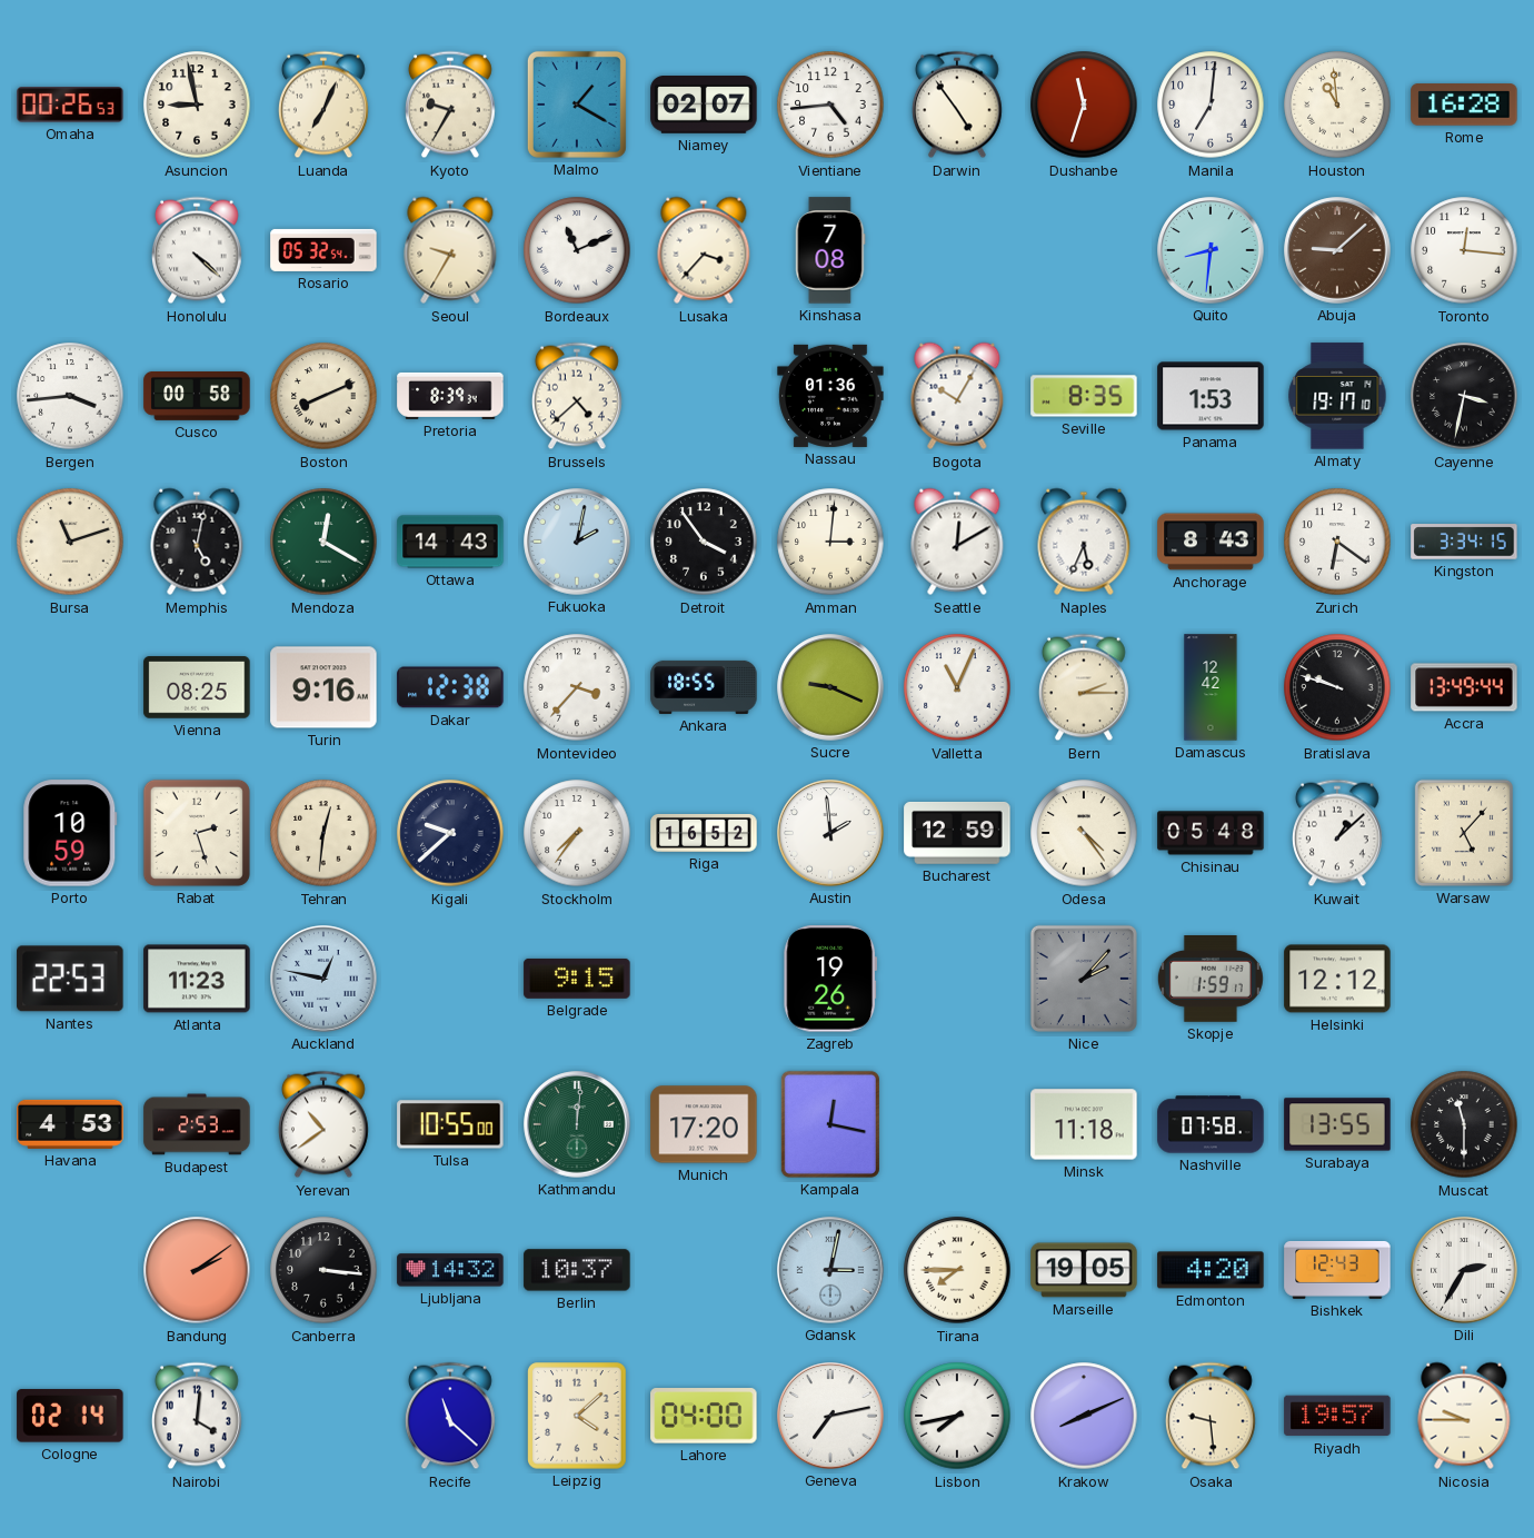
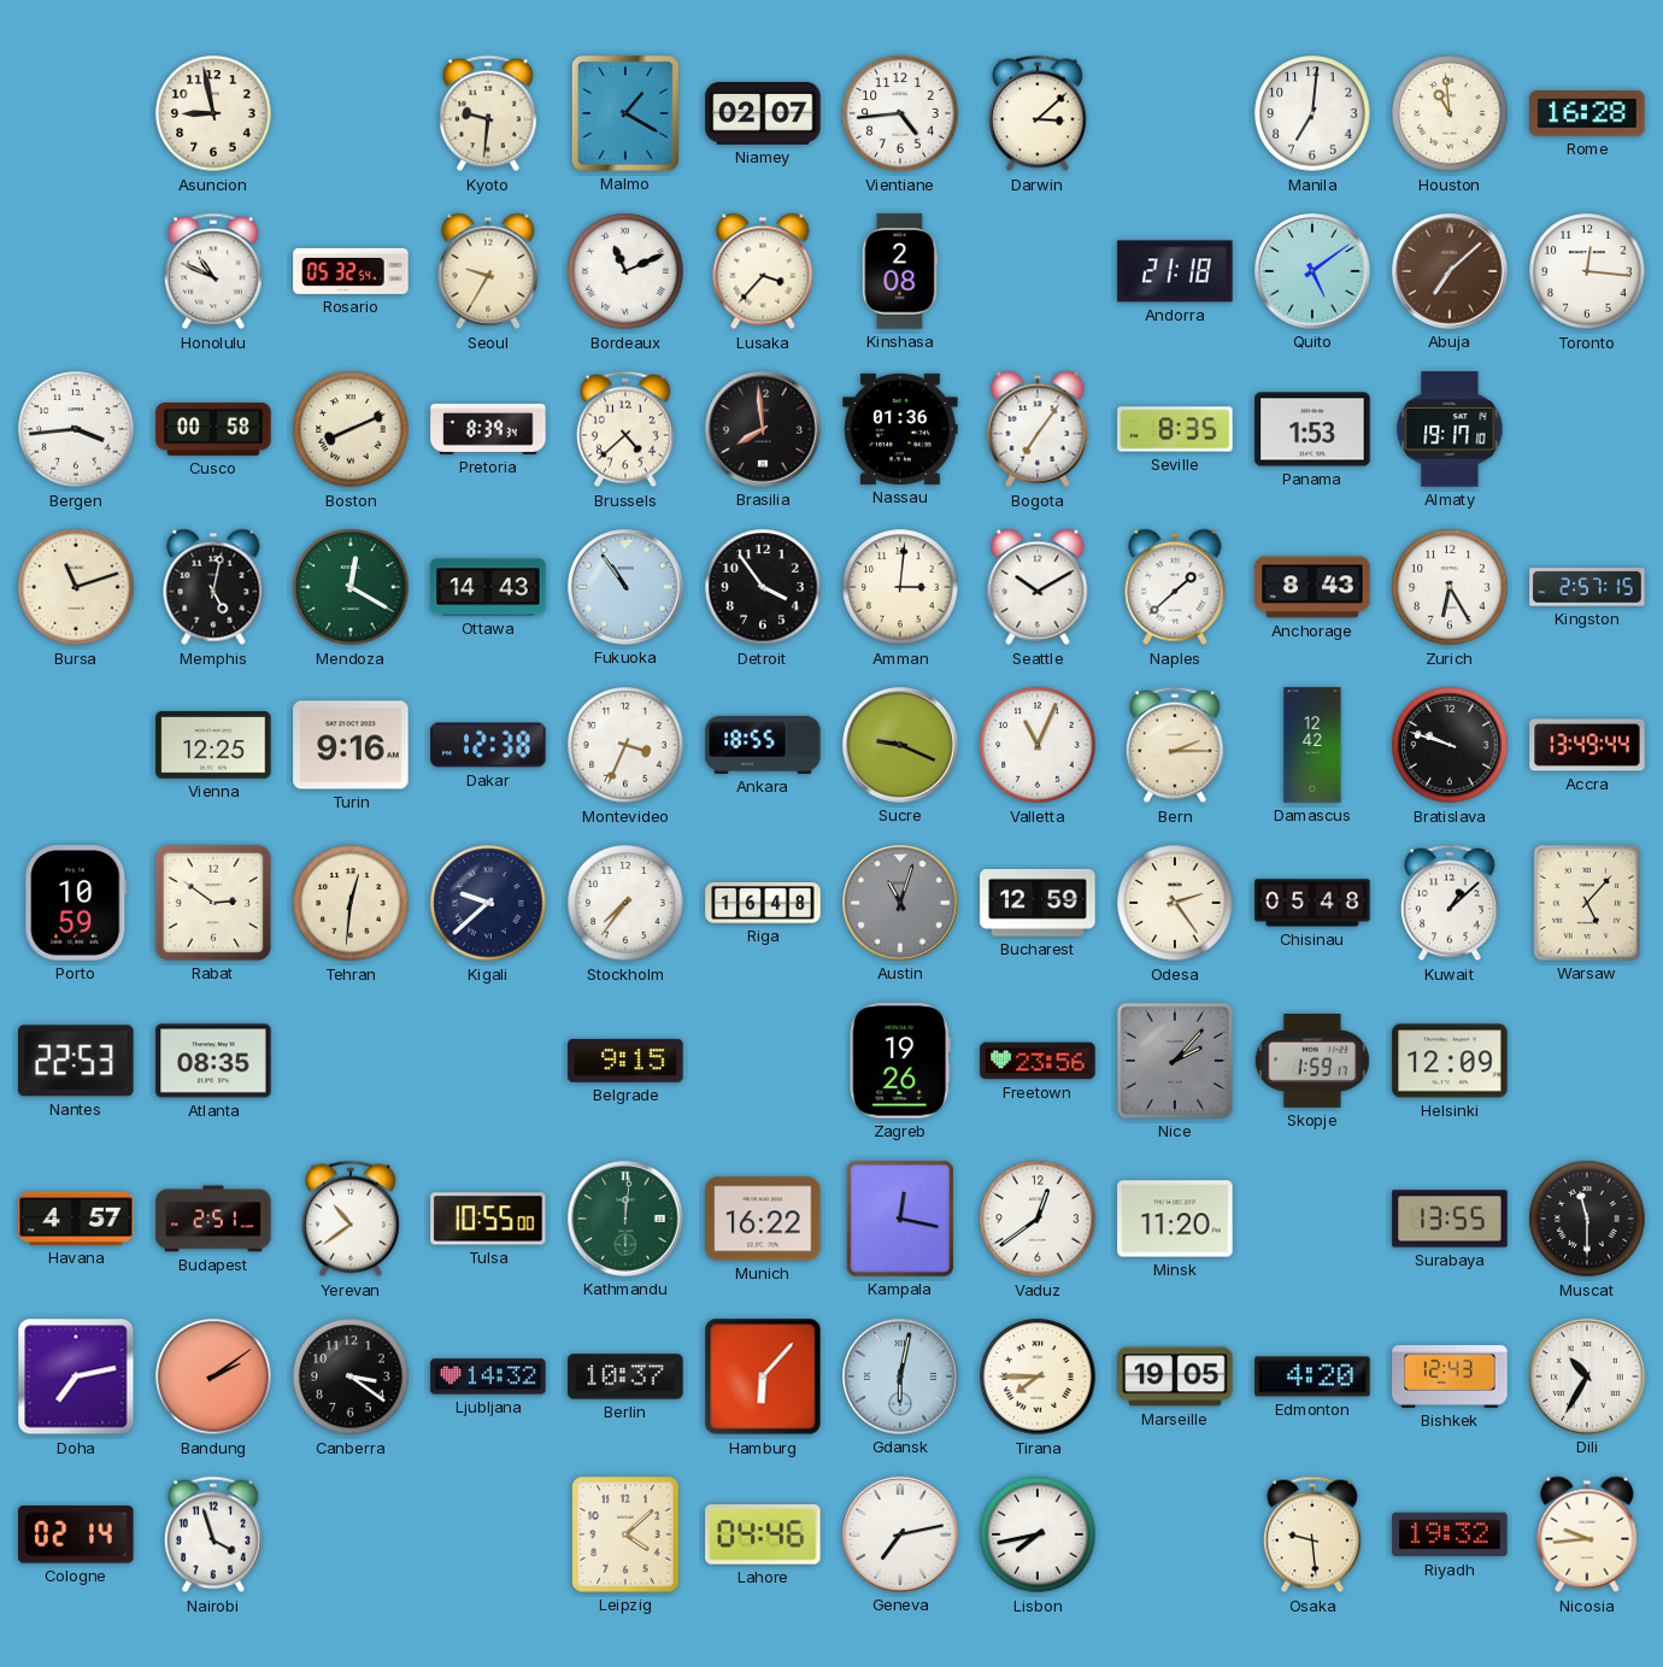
Omaha: 00:26 -> none (70, 105)
Luanda: 7:04 -> none (323, 105)
Kyoto: 9:35 -> 9:31 (488, 113)
Darwin: 4:54 -> 3:08 (1038, 113)
Dushanbe: 11:33 -> none (1084, 105)
Honolulu: 4:22 -> 10:49 (213, 271)
Kinshasa: 7:08 -> 2:08 (900, 271)
Andorra: none -> 21:18 (1175, 271)
Quito: 8:31 -> 5:09 (1312, 271)
Abuja: 9:08 -> 7:08 (1450, 271)
Brasilia: none -> 7:59 (763, 429)
Bogota: 10:05 -> 7:06 (1038, 429)
Cayenne: 3:32 -> none (1464, 396)
Fukuoka: 2:02 -> 10:54 (625, 587)
Seattle: 12:10 -> 10:10 (1038, 587)
Naples: 5:34 -> 1:38 (1175, 587)
Zurich: 6:21 -> 6:25 (1450, 587)
Kingston: 3:34 -> 2:57 (1587, 587)
Vienna: 08:25 -> 12:25 (213, 745)
Montevideo: 3:37 -> 3:34 (625, 745)
Rabat: 2:27 -> 2:51 (213, 903)
Riga: 16:52 -> 16:48 (763, 903)
Austin: 1:59 -> 11:03 (900, 903)
Austin dial: white -> grey (900, 903)
Odesa: 4:24 -> 2:24 (1175, 903)
Atlanta: 11:23 -> 08:35 (213, 1061)
Auckland: 12:47 -> none (323, 979)
Freetown: none -> 23:56 (1038, 1061)
Helsinki: 12:12 -> 12:09 (1450, 1061)
Havana: 4:53 -> 4:57 (76, 1219)
Budapest: 2:53 -> 2:51 (213, 1219)
Munich: 17:20 -> 16:22 (763, 1219)
Vaduz: none -> 12:39 (1038, 1219)
Minsk: 11:18 -> 11:20 (1175, 1219)
Nashville: 07:58 -> none (1211, 1124)
Doha: none -> 7:13 (76, 1377)
Canberra: 3:16 -> 3:21 (351, 1377)
Hamburg: none -> 6:07 (763, 1377)
Gdansk: 3:02 -> 6:02 (900, 1377)
Dili: 2:35 -> 10:35 (1587, 1377)
Nairobi: 4:01 -> 3:57 (213, 1534)
Recife: 11:22 -> none (450, 1416)
Lahore: 04:00 -> 04:46 (763, 1534)
Krakow: 8:11 -> none (1084, 1416)
Riyadh: 19:57 -> 19:32 (1450, 1534)
Nicosia: 9:45 -> 9:44 (1587, 1534)
